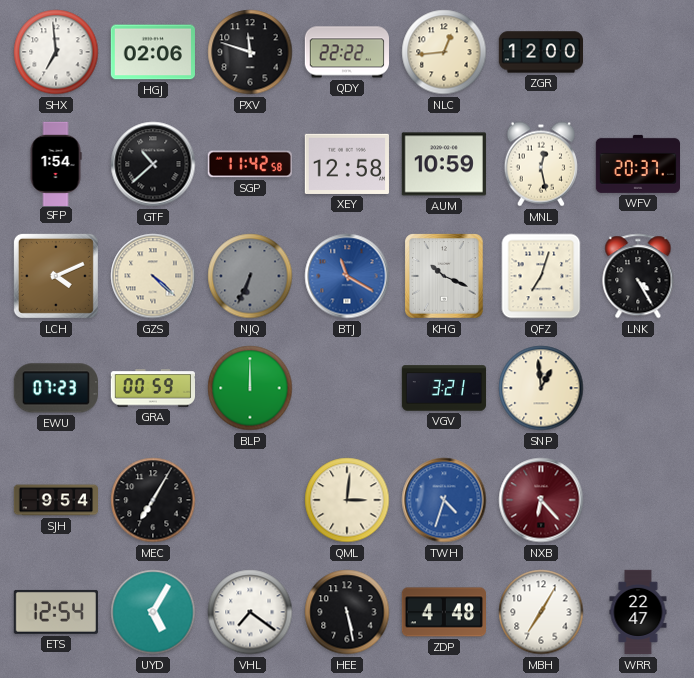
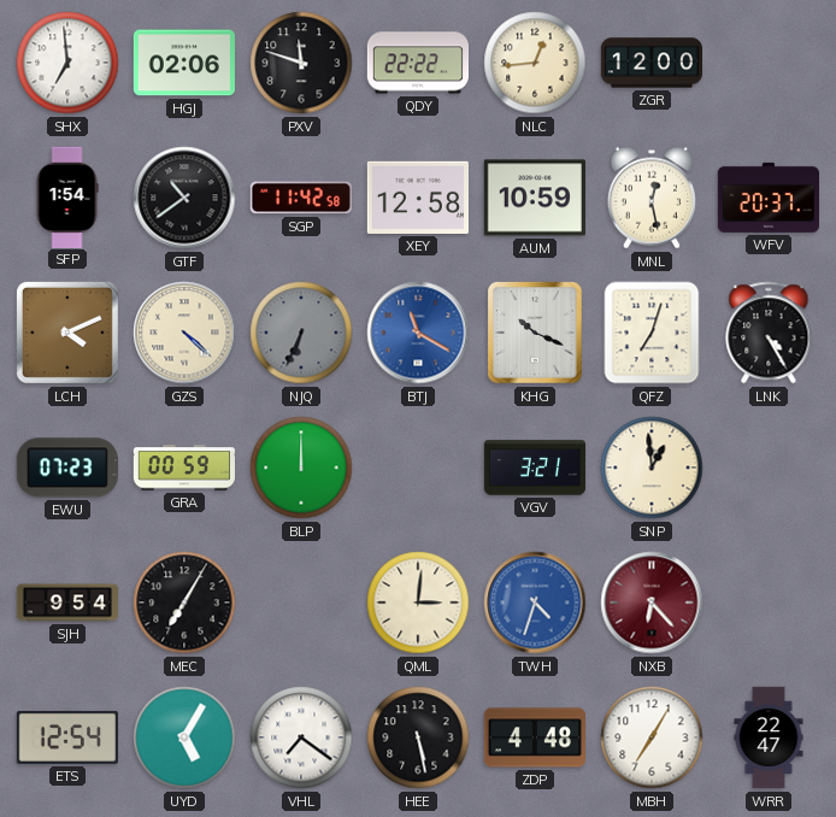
GTF: 10:38 -> 10:39 (184, 198)
